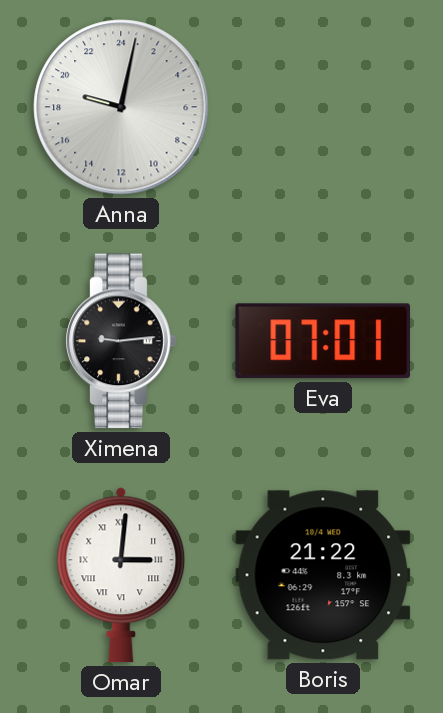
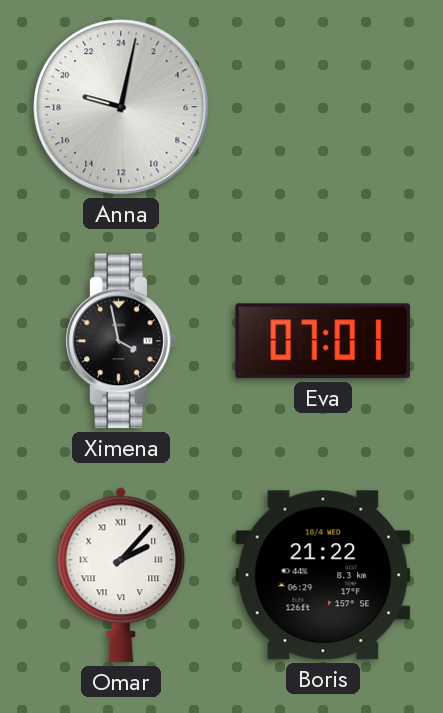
Ximena: 9:14 -> 3:58 (121, 341)
Omar: 3:01 -> 2:07 (121, 575)
